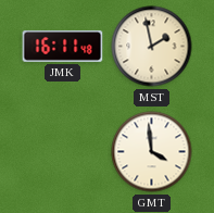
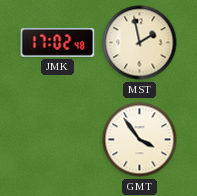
JMK: 16:11 -> 17:02 (58, 43)
GMT: 3:59 -> 3:54 (140, 140)
